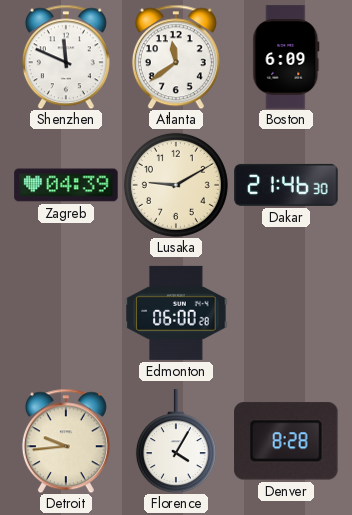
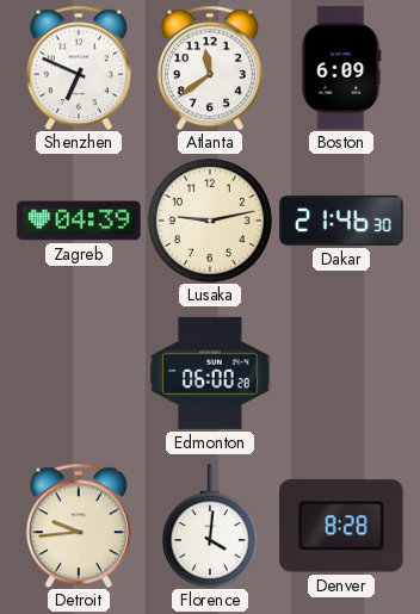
Shenzhen: 11:49 -> 6:49 (79, 68)
Lusaka: 9:10 -> 9:13 (210, 221)
Florence: 4:05 -> 4:01 (210, 526)
